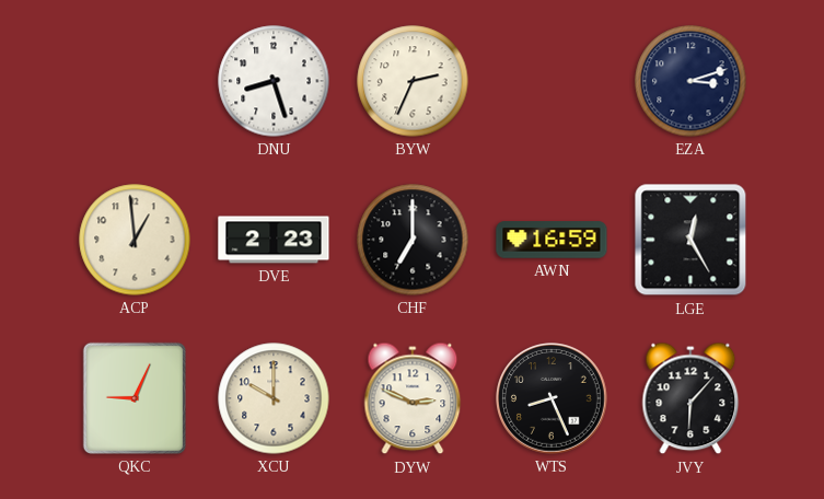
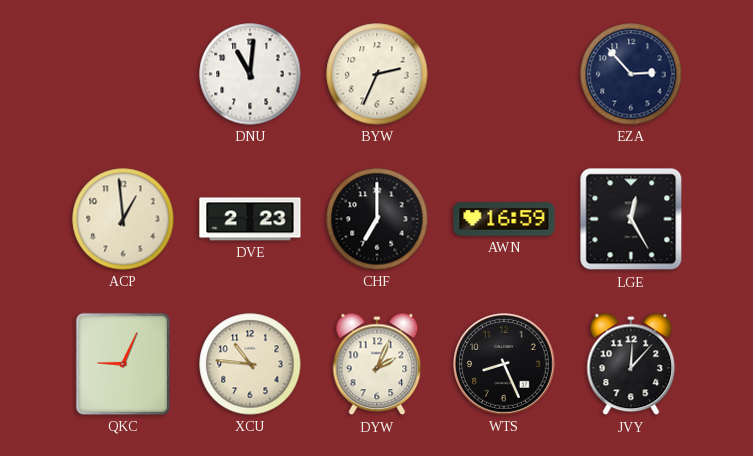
DNU: 8:27 -> 11:01 (250, 74)
EZA: 3:12 -> 2:53 (631, 74)
XCU: 10:00 -> 10:46 (250, 364)
DYW: 2:49 -> 2:04 (377, 364)
JVY: 6:07 -> 12:07 (631, 364)
